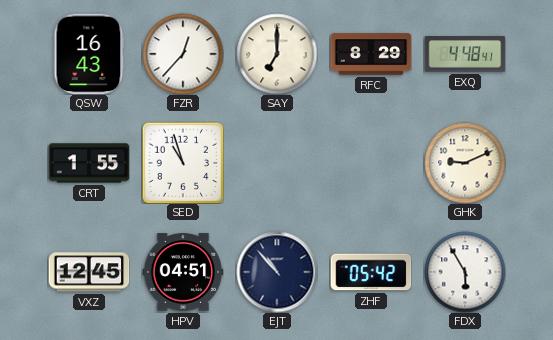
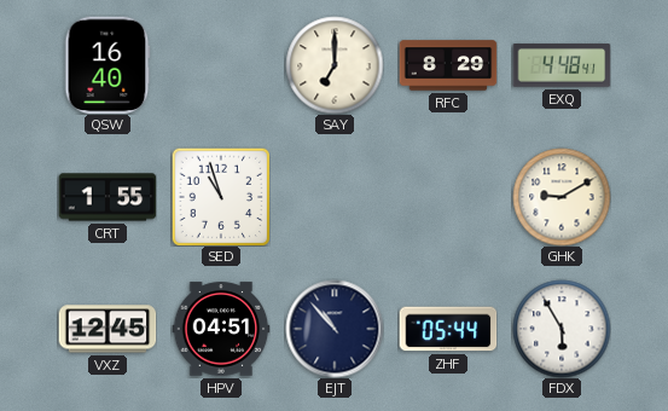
QSW: 16:43 -> 16:40 (108, 65)
FZR: 12:37 -> none (183, 54)
GHK: 9:11 -> 9:10 (562, 197)
ZHF: 05:42 -> 05:44 (448, 329)
